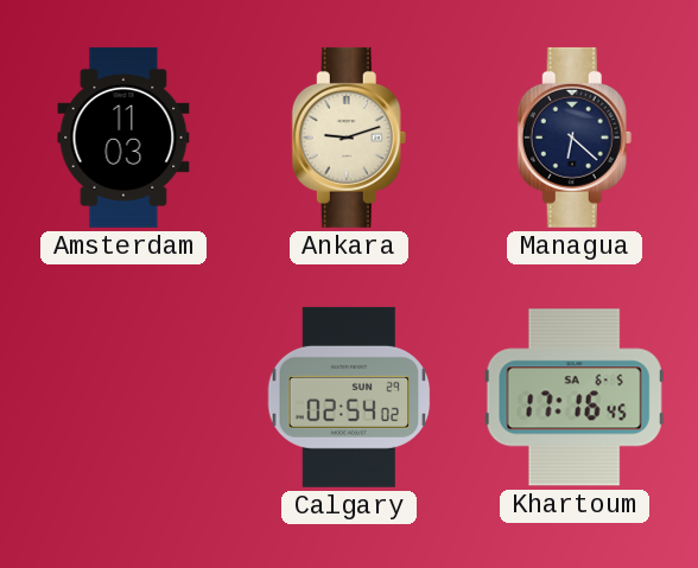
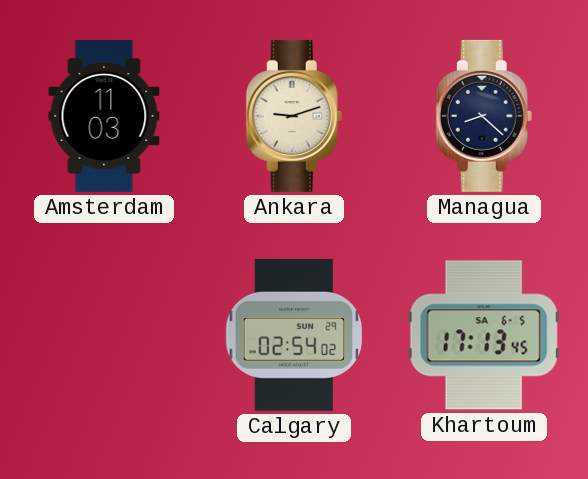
Managua: 6:22 -> 8:22 (484, 116)
Khartoum: 17:16 -> 17:13 (484, 335)
